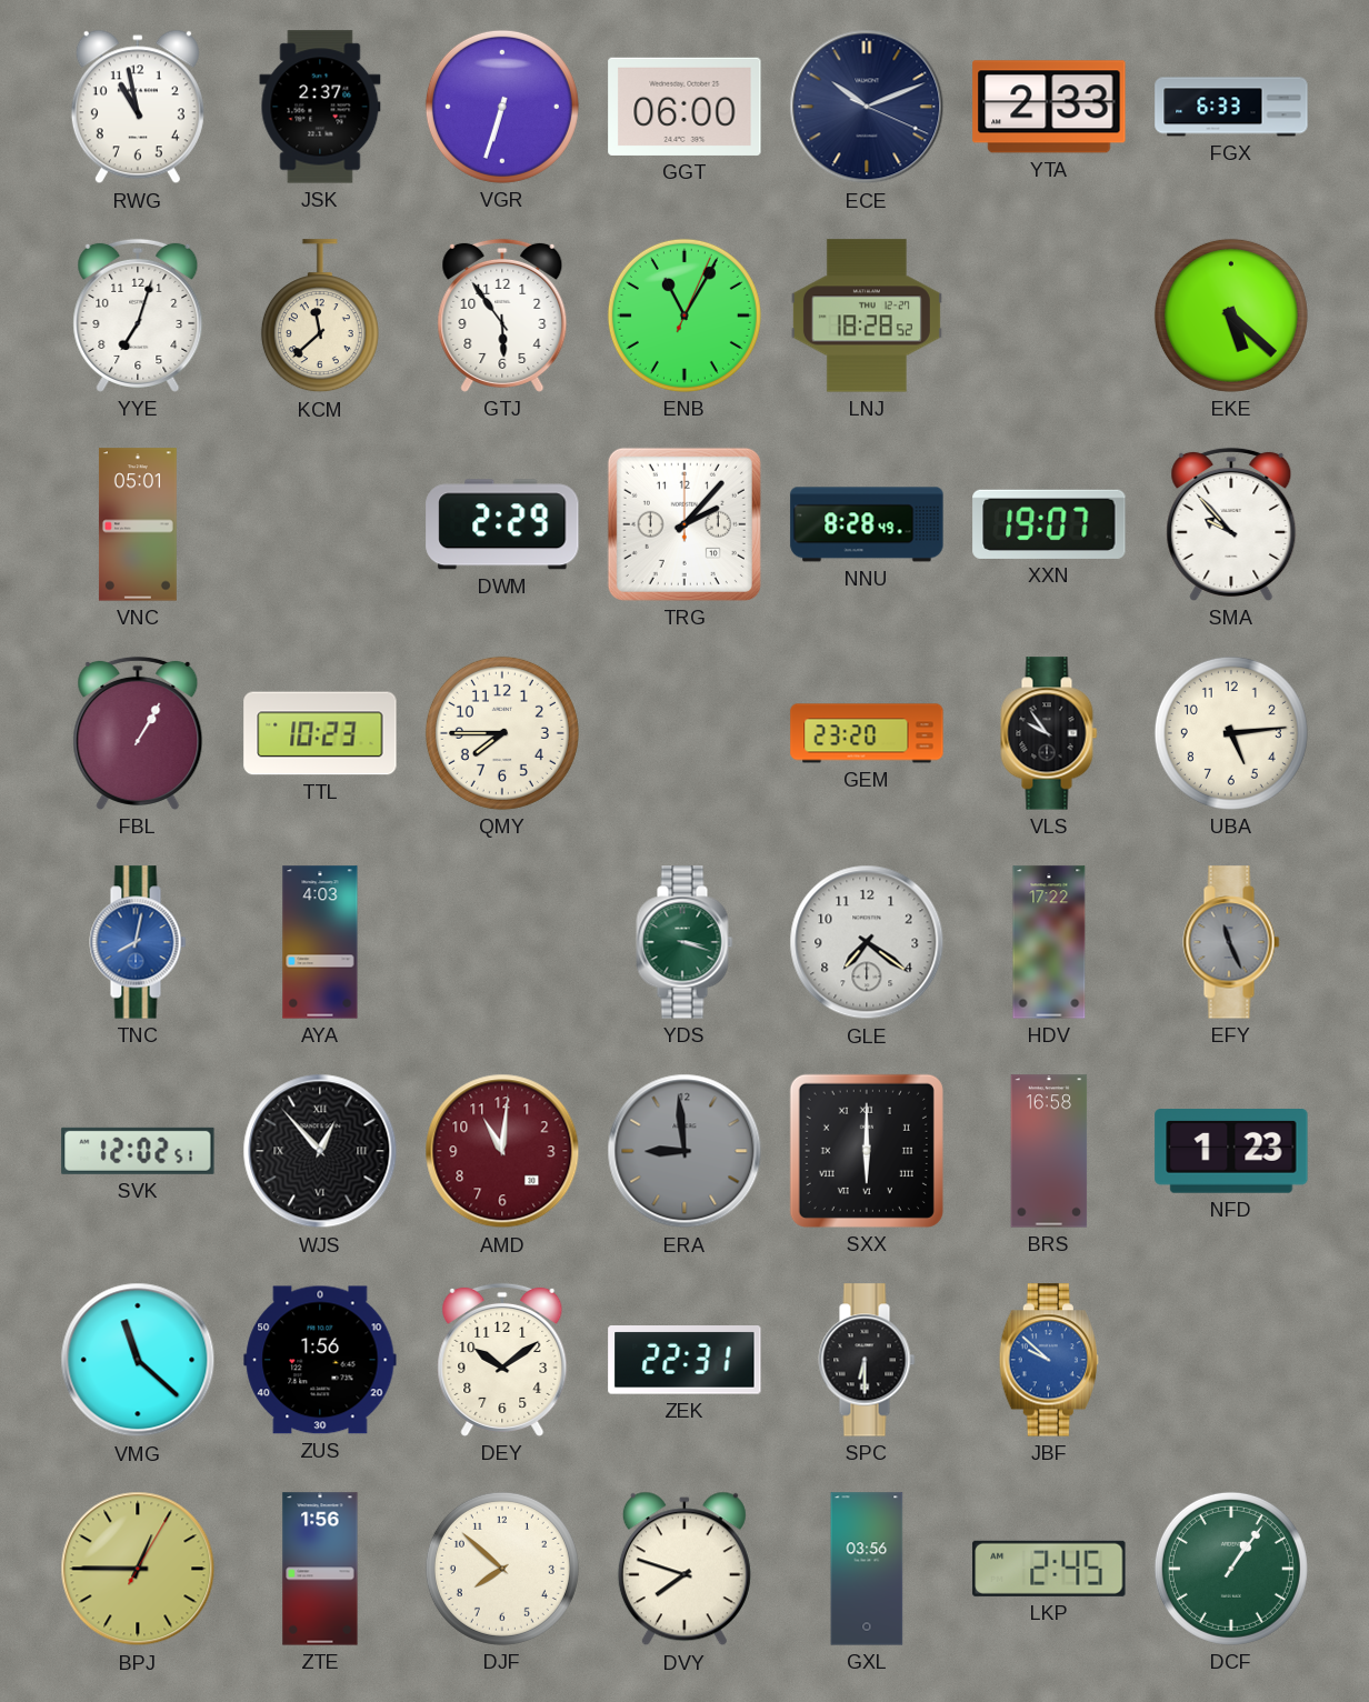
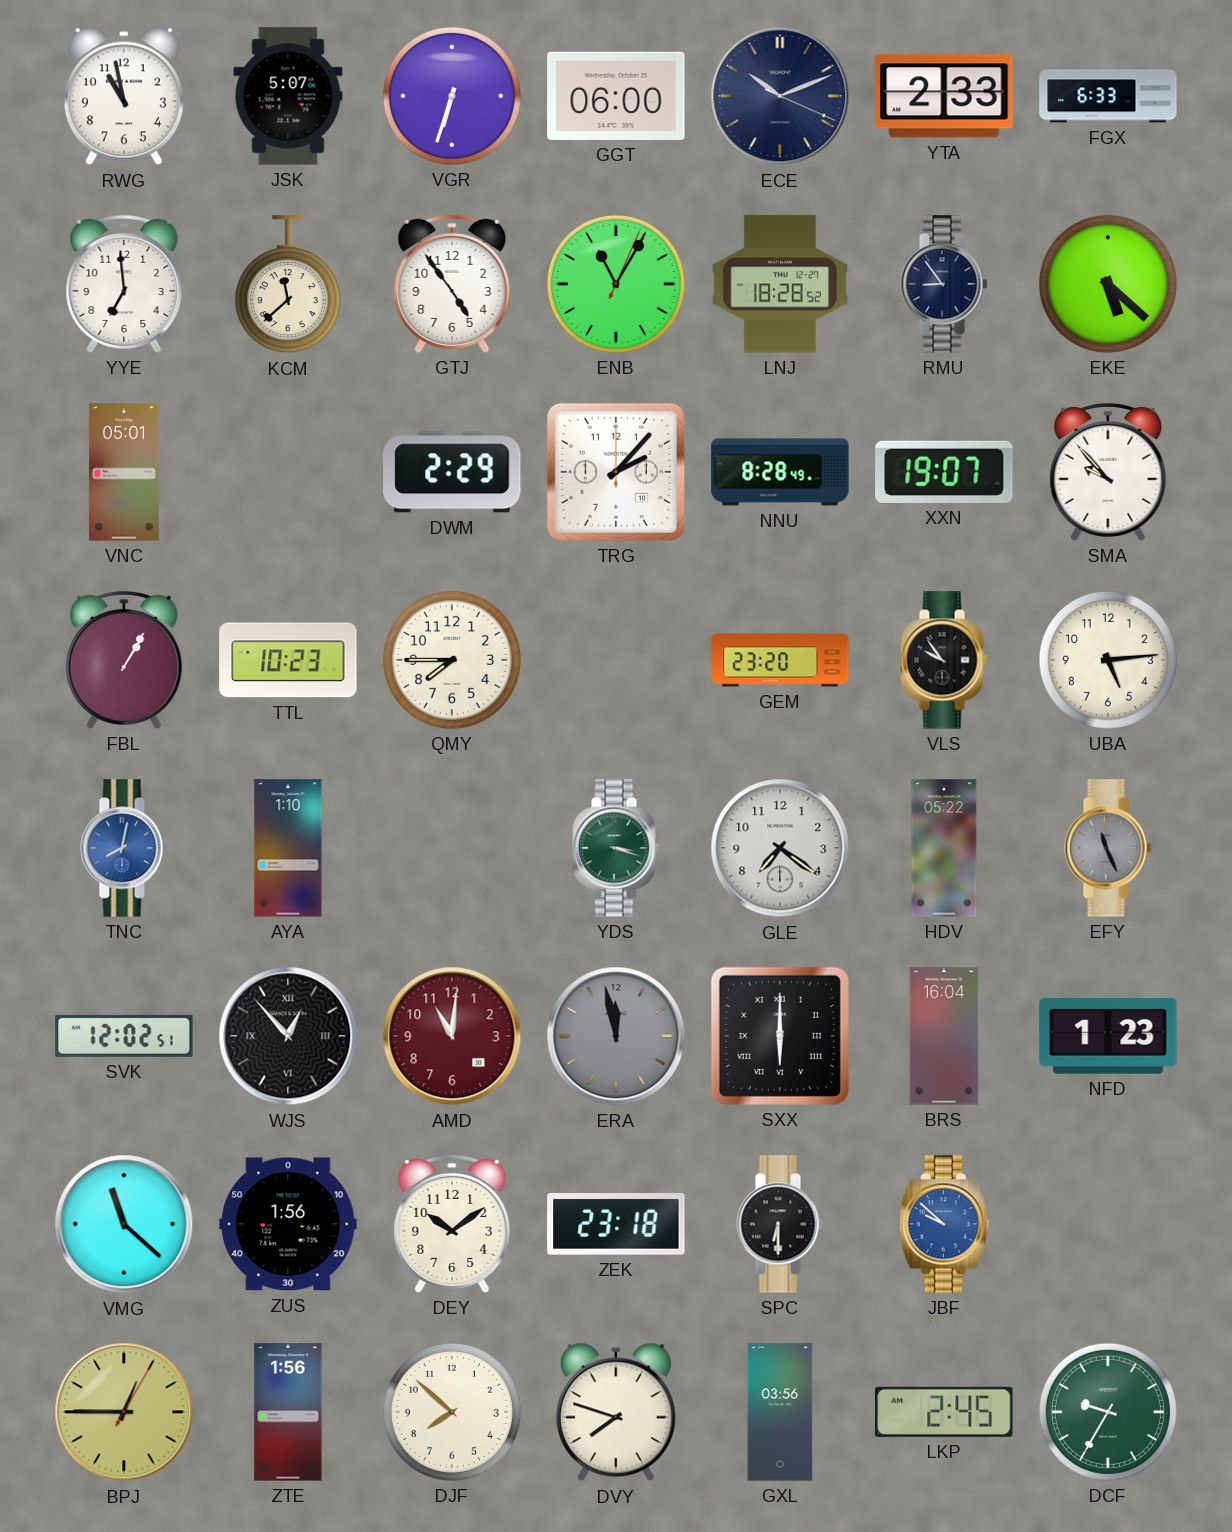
JSK: 2:37 -> 5:07 (288, 96)
YYE: 7:03 -> 6:59 (124, 284)
GTJ: 5:54 -> 4:54 (452, 284)
RMU: none -> 8:54 (944, 284)
AYA: 4:03 -> 1:10 (288, 848)
HDV: 17:22 -> 05:22 (944, 848)
ERA: 8:59 -> 11:58 (616, 1036)
BRS: 16:58 -> 16:04 (944, 1036)
ZEK: 22:31 -> 23:18 (616, 1225)
DCF: 1:06 -> 9:35 (1108, 1412)
